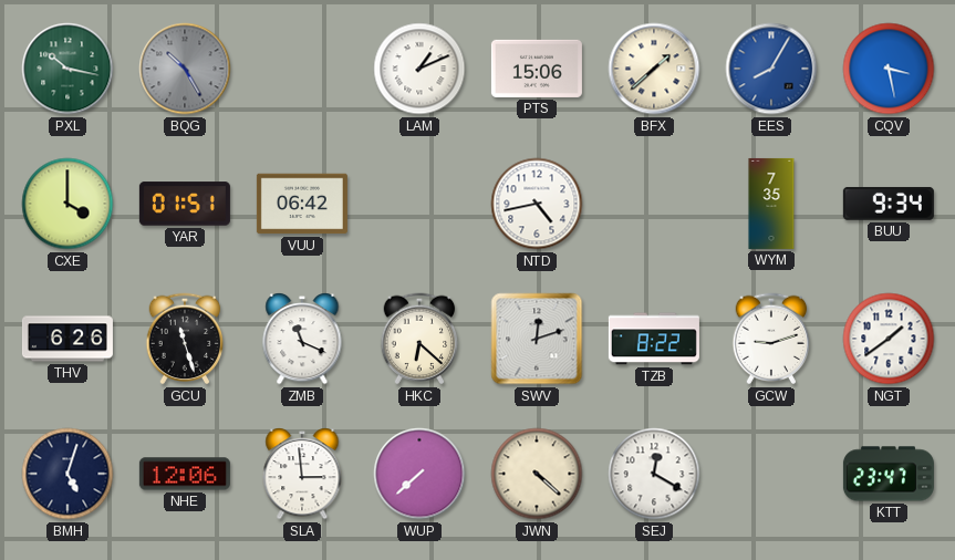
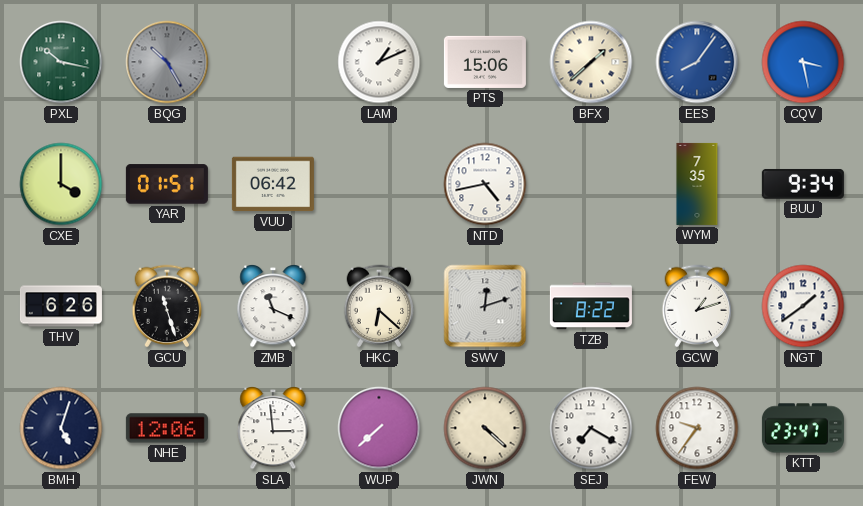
EES: 8:05 -> 8:06 (697, 62)
GCW: 9:12 -> 1:12 (697, 306)
SEJ: 12:20 -> 7:20 (591, 428)
FEW: none -> 9:36 (697, 428)
